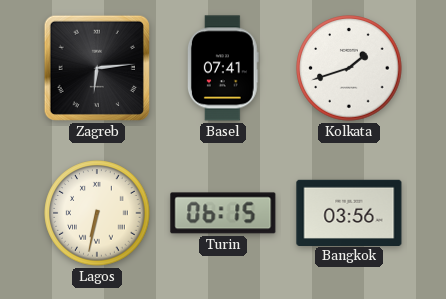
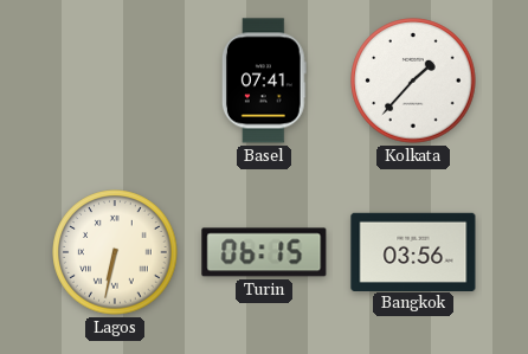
Zagreb: 6:14 -> none (97, 68)
Kolkata: 1:42 -> 1:37 (413, 81)
